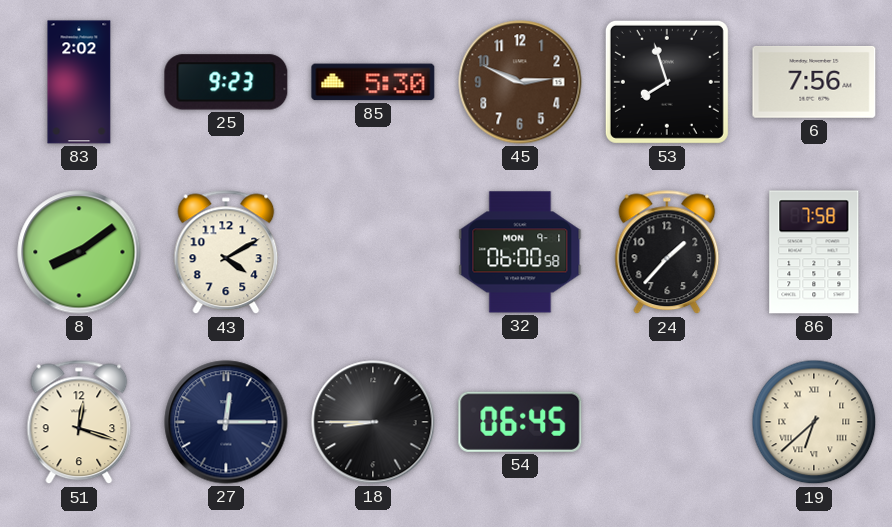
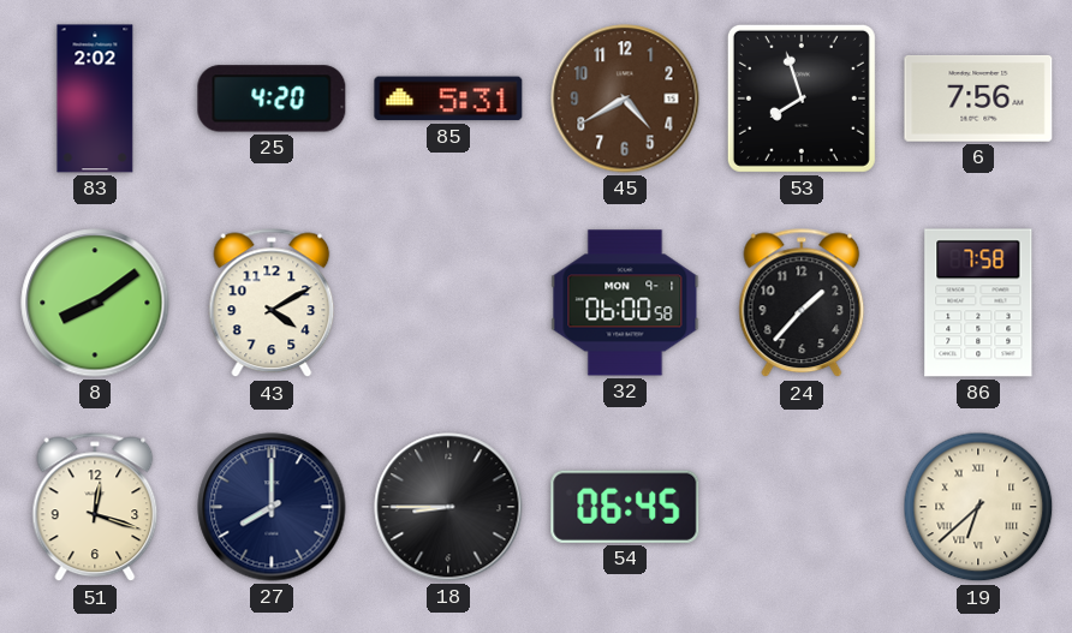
25: 9:23 -> 4:20 (272, 98)
85: 5:30 -> 5:31 (448, 98)
45: 2:49 -> 4:40 (625, 98)
27: 12:15 -> 8:00 (272, 507)
